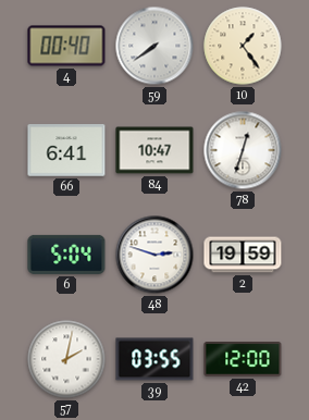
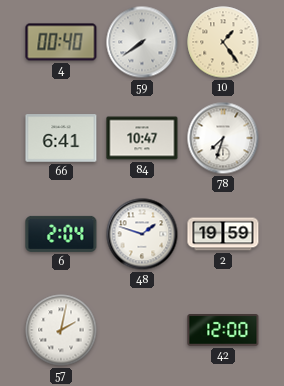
78: 12:33 -> 7:33 (223, 138)
6: 5:04 -> 2:04 (61, 234)
48: 2:48 -> 1:48 (142, 234)
39: 03:55 -> none (154, 359)
